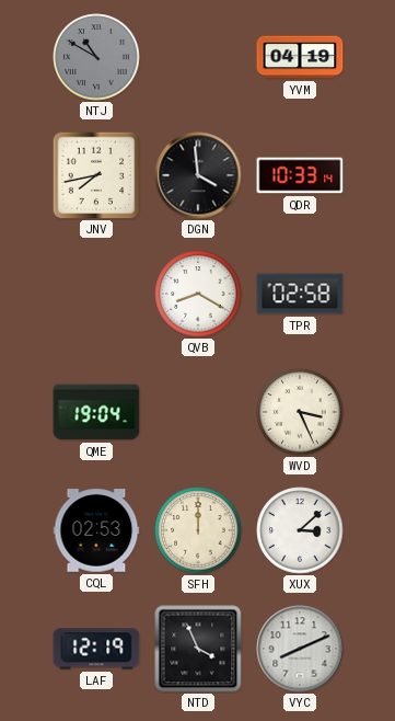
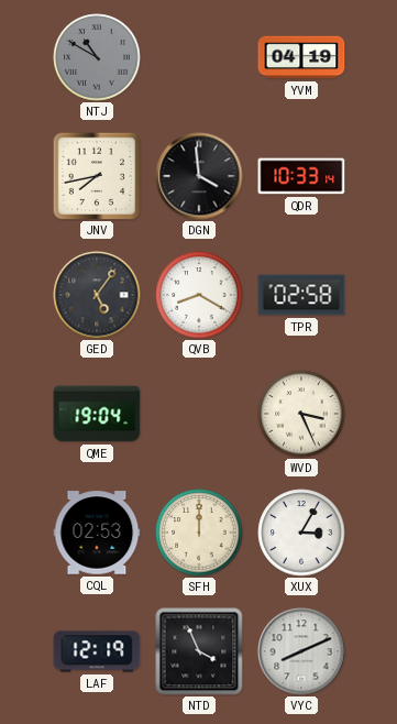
GED: none -> 5:06 (97, 295)
XUX: 3:08 -> 3:05 (301, 533)
